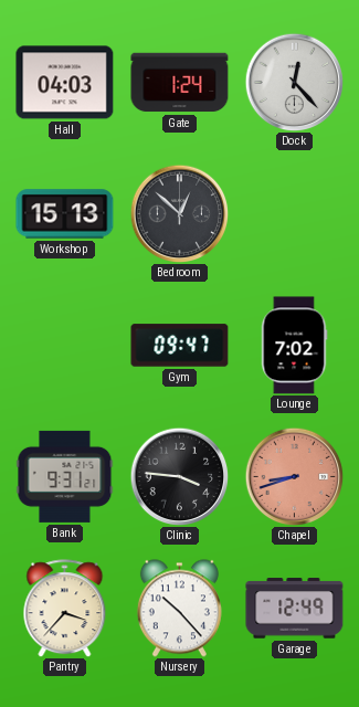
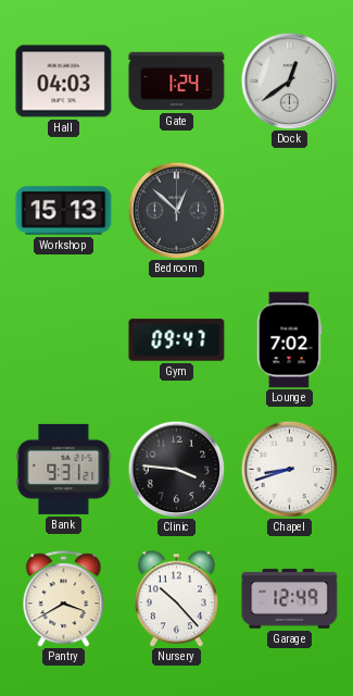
Dock: 12:23 -> 12:39 (289, 80)
Chapel dial: salmon -> white (289, 469)
Pantry: 3:37 -> 3:40 (64, 599)
